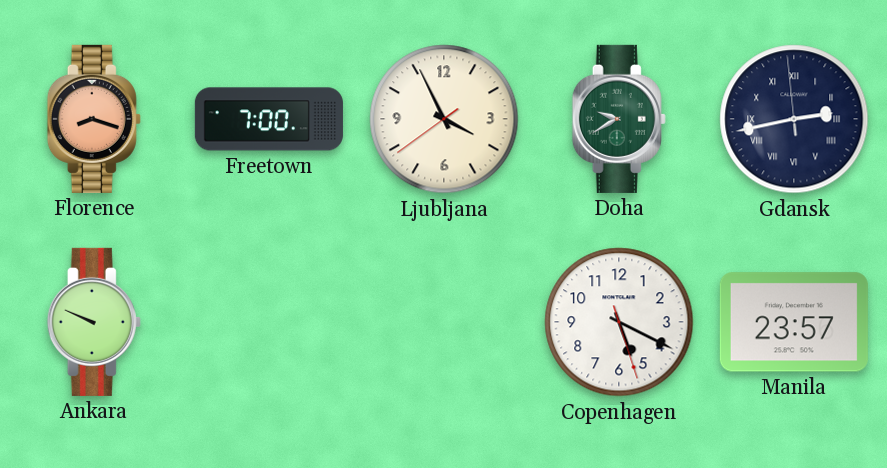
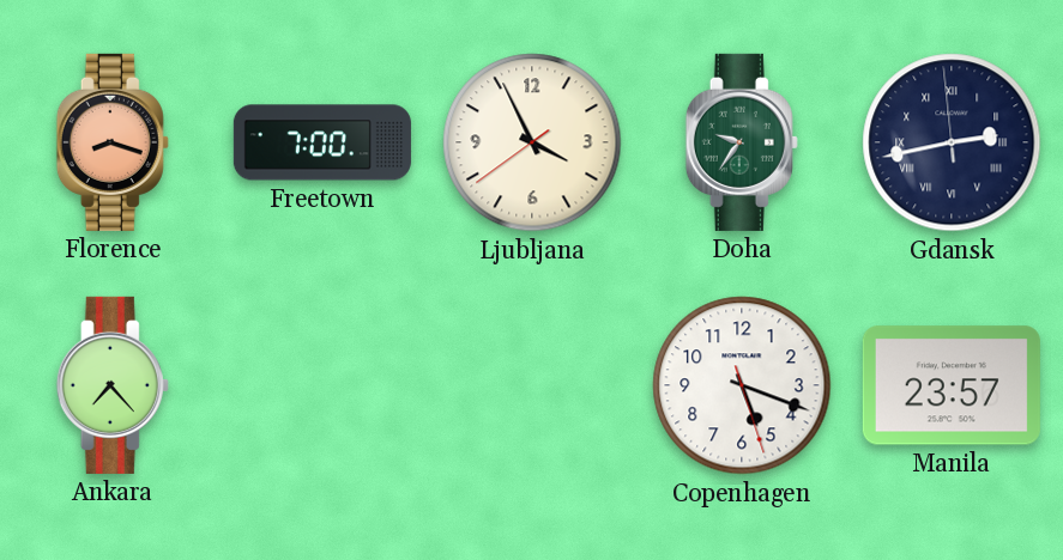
Doha: 9:40 -> 9:36 (742, 142)
Ankara: 9:49 -> 7:23 (113, 385)
Copenhagen: 5:19 -> 5:18 (742, 385)
